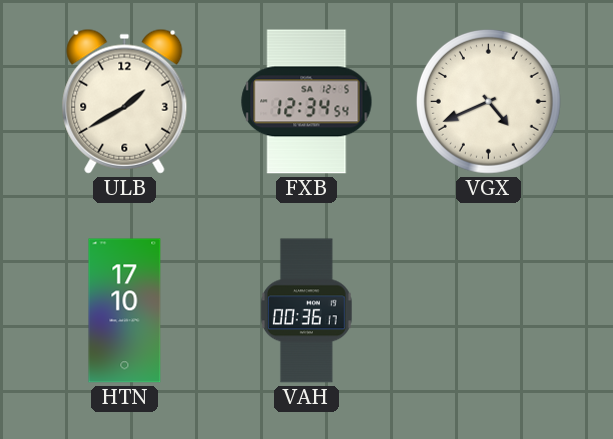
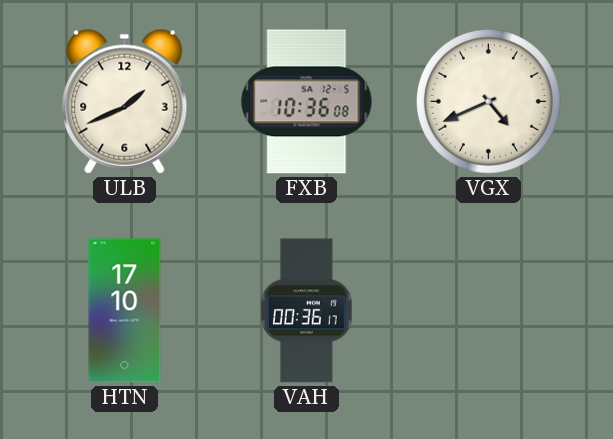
ULB: 1:40 -> 1:41 (125, 101)
FXB: 12:34 -> 10:36 (307, 102)
